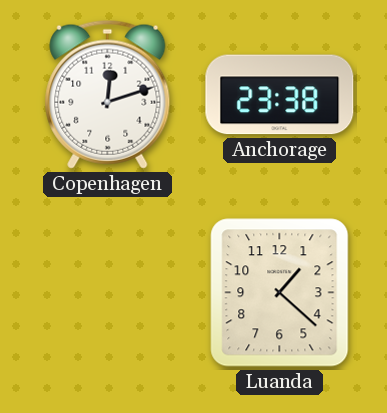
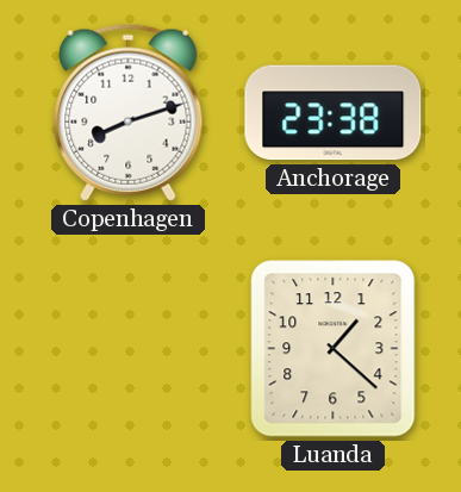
Copenhagen: 12:12 -> 8:12 (129, 112)
